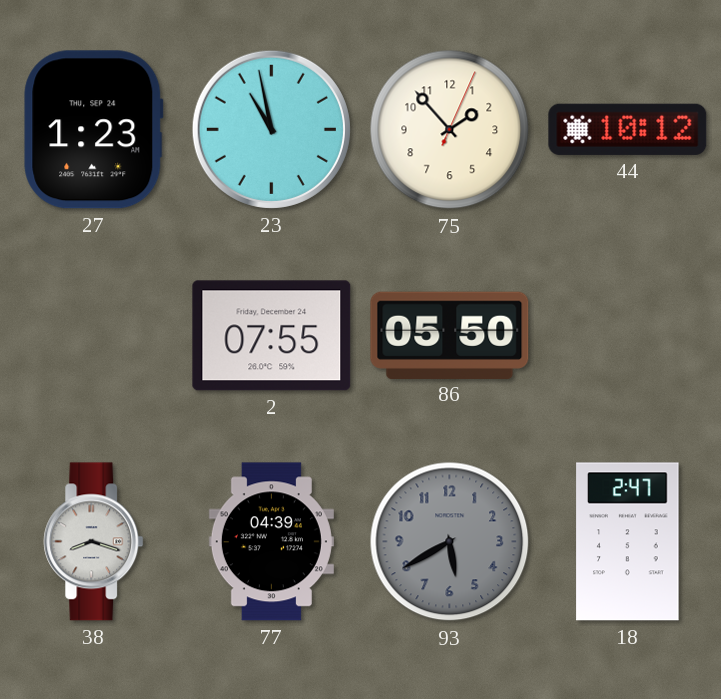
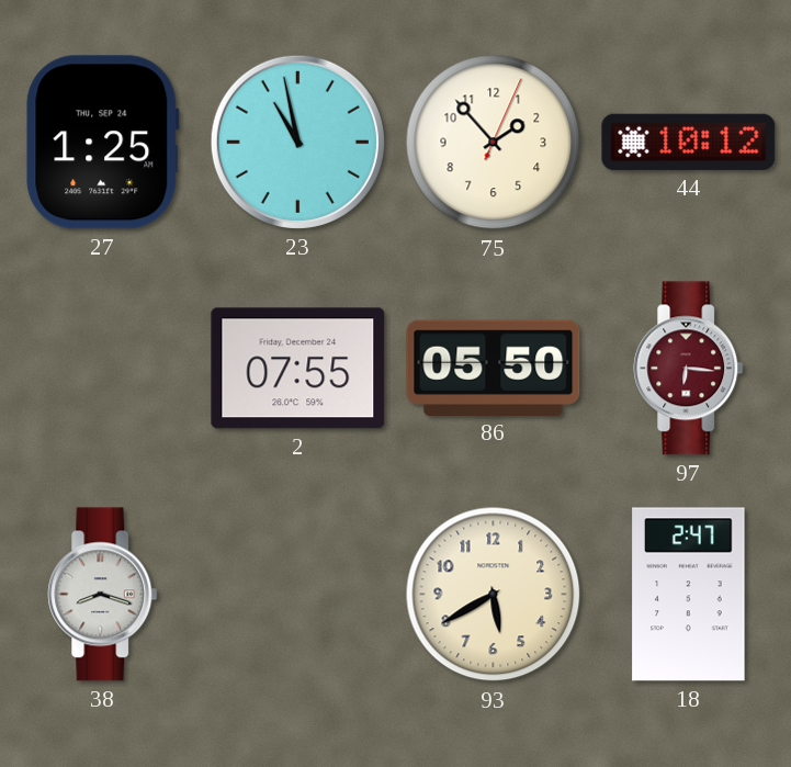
27: 1:23 -> 1:25 (103, 143)
97: none -> 6:16 (689, 369)
77: 04:39 -> none (271, 542)
93 dial: grey -> cream (494, 595)
